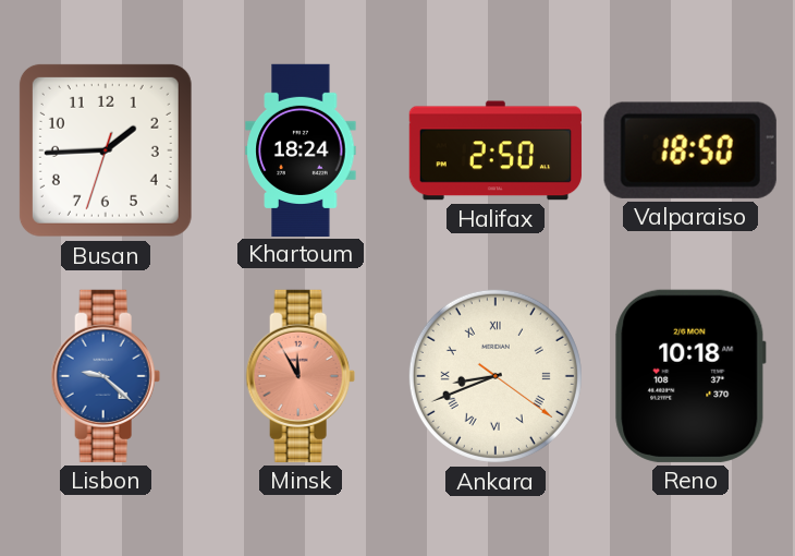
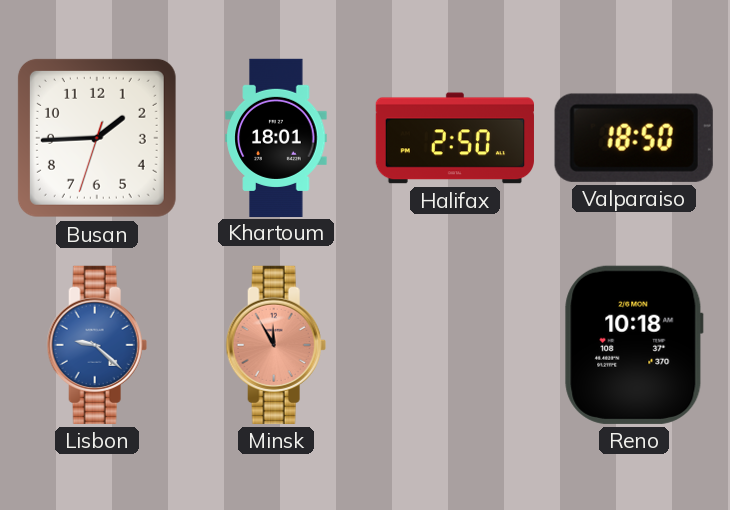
Khartoum: 18:24 -> 18:01 (276, 137)
Ankara: 8:41 -> none (496, 376)
